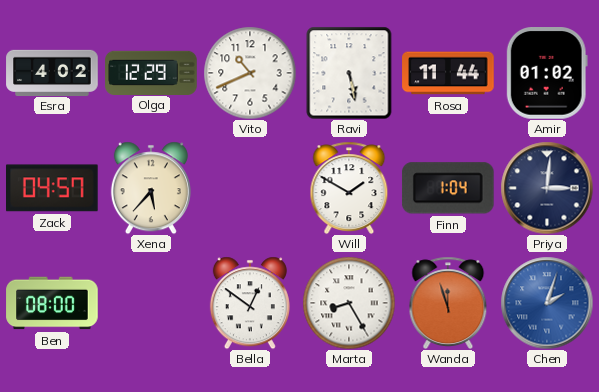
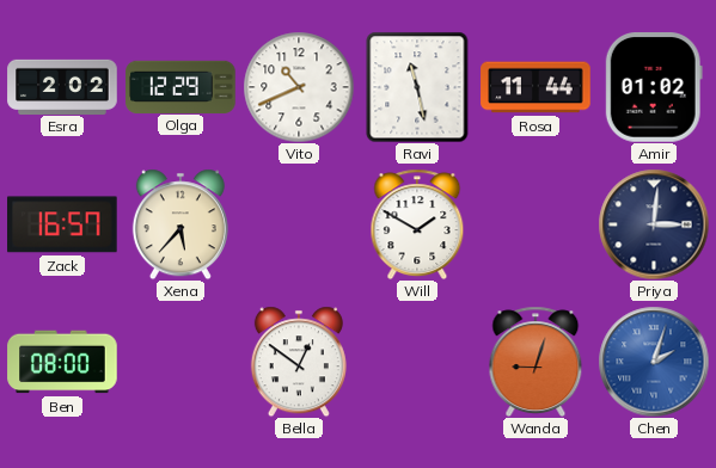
Esra: 4:02 -> 2:02 (62, 86)
Ravi: 5:28 -> 11:28 (417, 87)
Zack: 04:57 -> 16:57 (63, 224)
Finn: 1:04 -> none (448, 188)
Marta: 8:25 -> none (349, 303)
Wanda: 11:57 -> 9:03 (536, 362)
